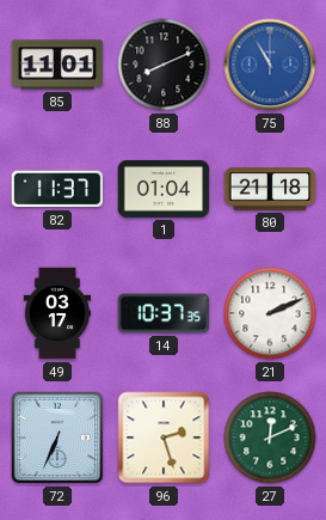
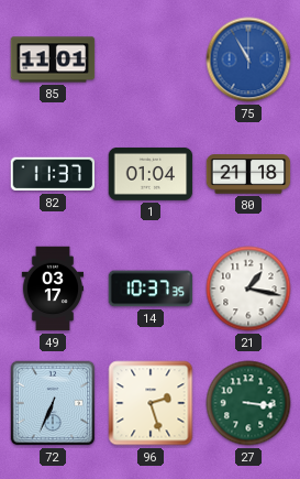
88: 8:11 -> none (164, 65)
21: 2:11 -> 1:17 (248, 289)
27: 12:11 -> 3:16 (248, 403)
